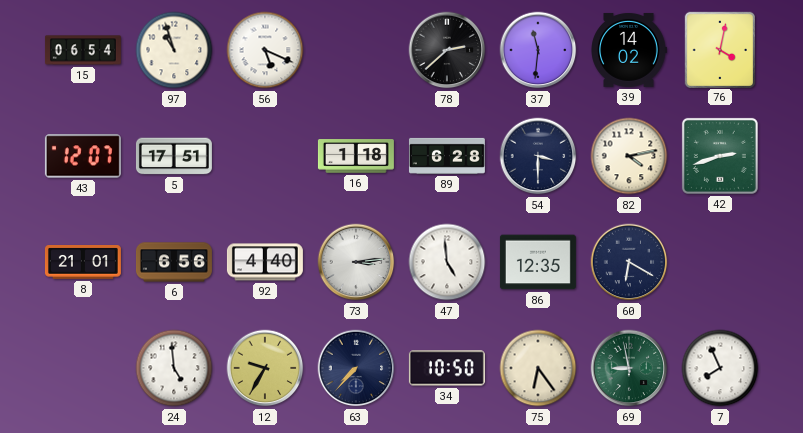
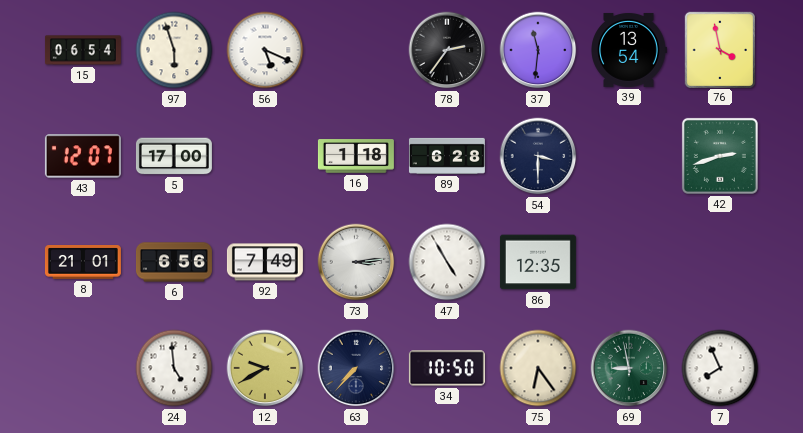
97: 10:57 -> 5:57 (174, 50)
78: 2:38 -> 2:36 (447, 50)
39: 14:02 -> 13:54 (629, 50)
76: 4:02 -> 3:58 (719, 49)
5: 17:51 -> 17:00 (174, 156)
82: 4:13 -> none (629, 156)
92: 4:40 -> 7:49 (265, 262)
47: 4:59 -> 4:55 (447, 262)
60: 6:20 -> none (629, 262)
12: 9:35 -> 9:40 (265, 368)
